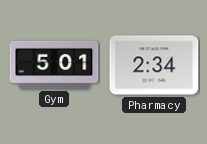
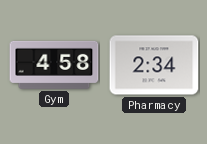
Gym: 5:01 -> 4:58 (54, 65)
